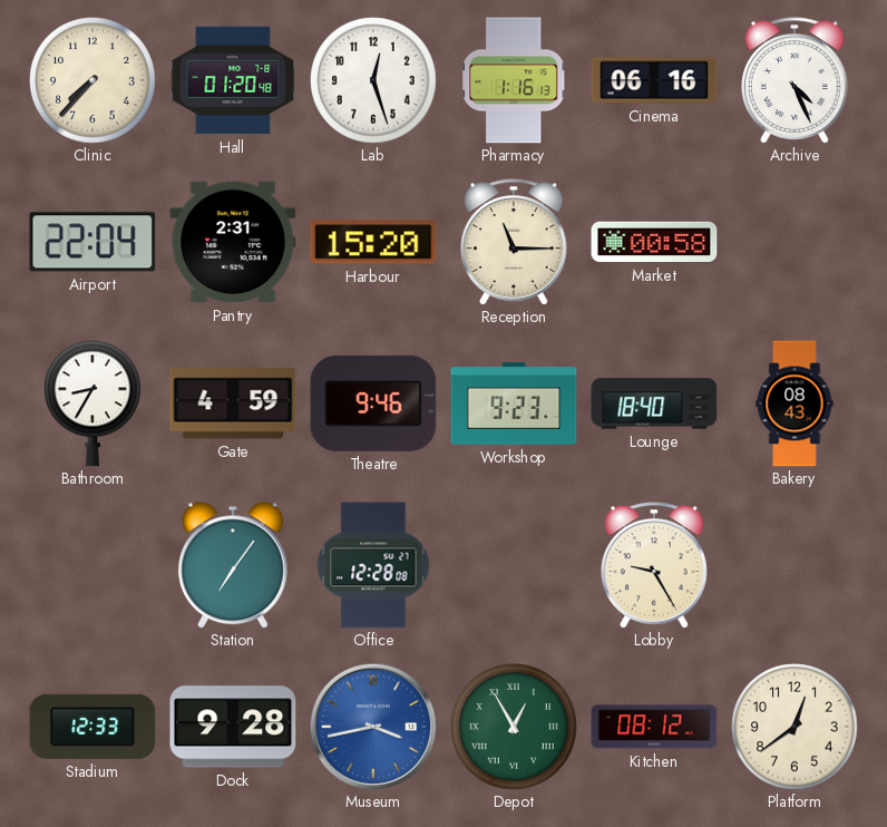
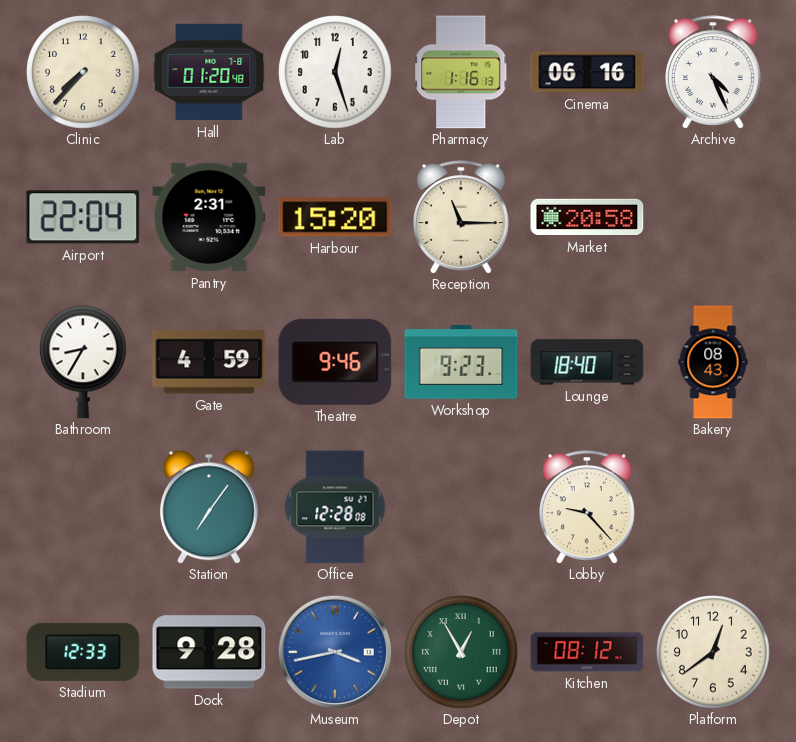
Market: 00:58 -> 20:58 (587, 217)
Lobby: 9:25 -> 9:23 (588, 507)
